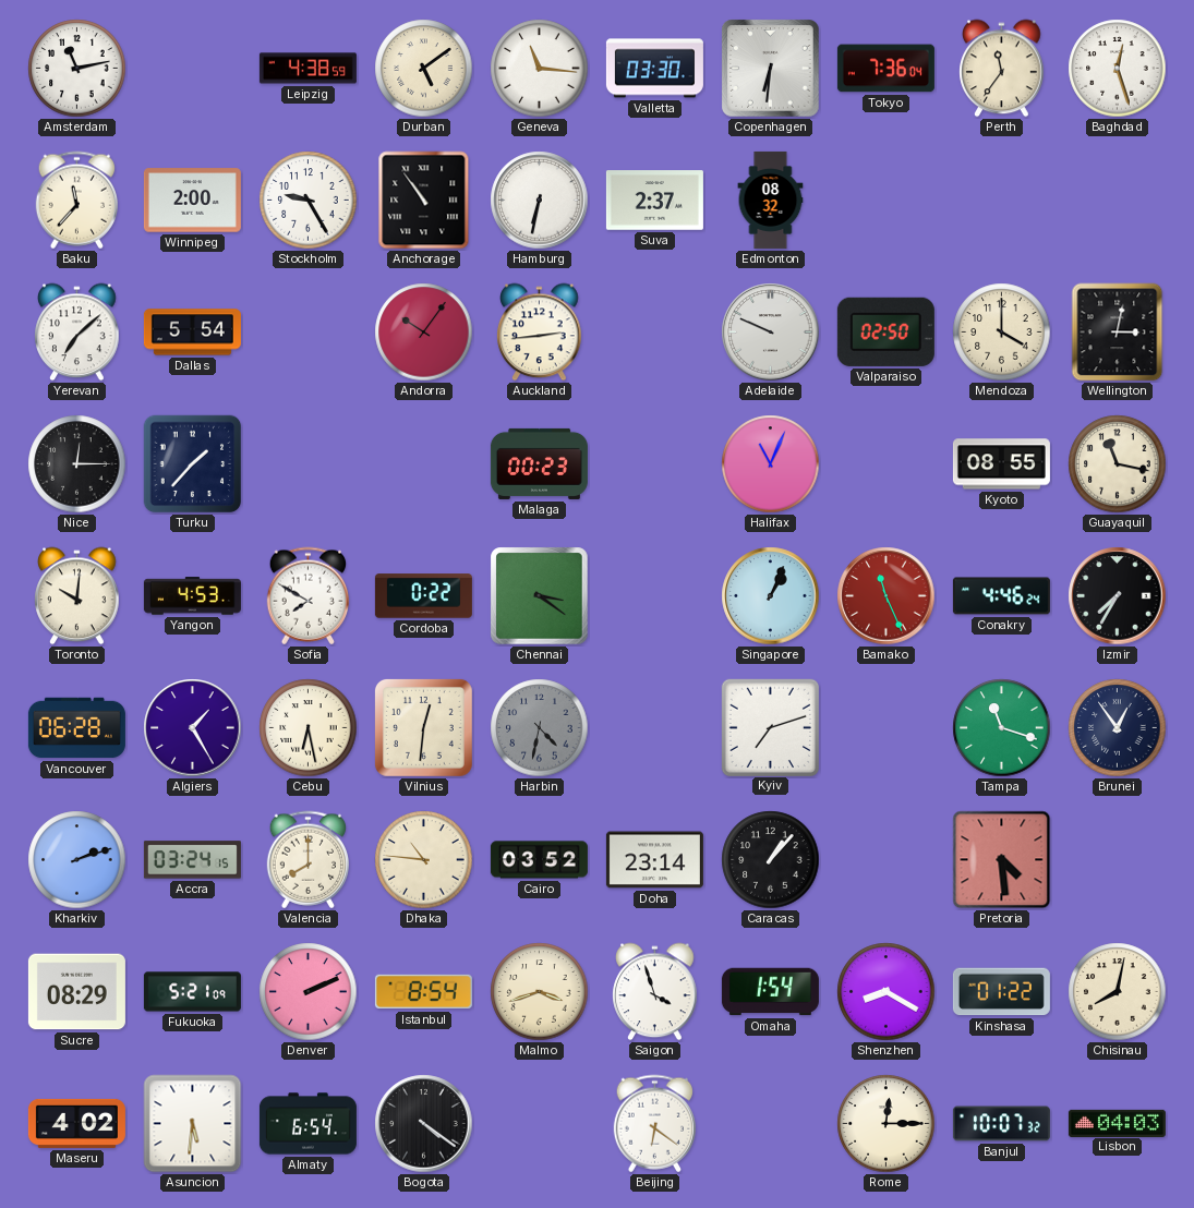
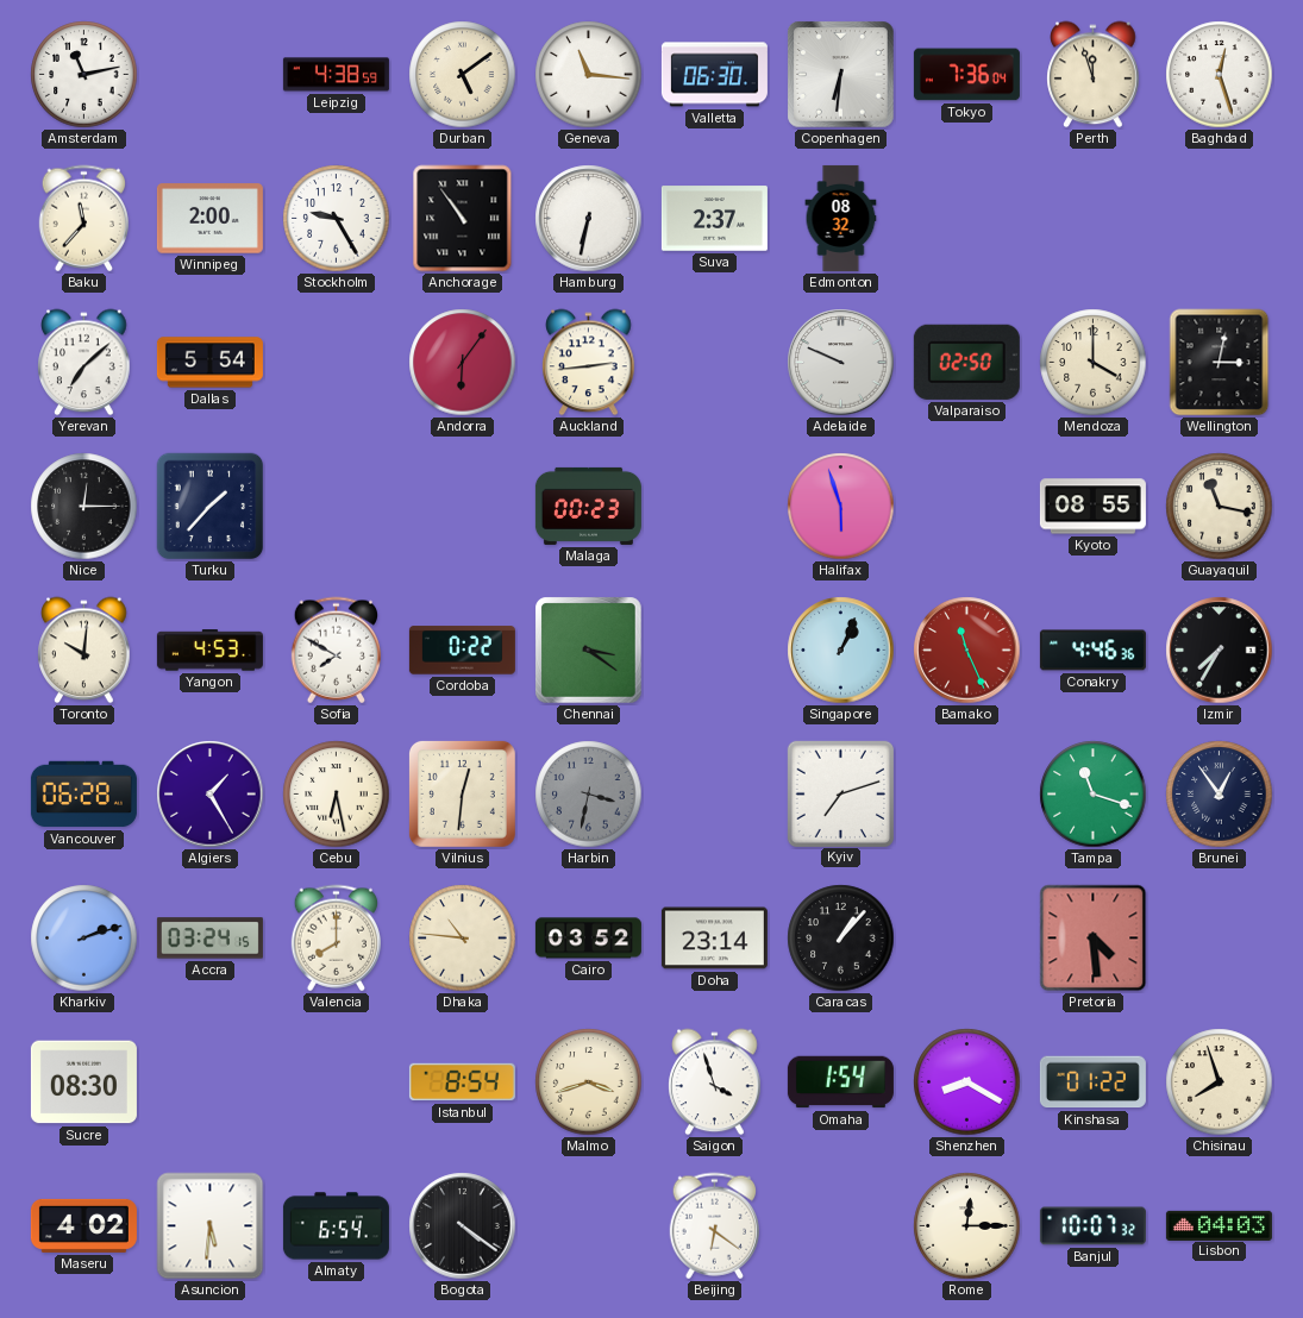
Valletta: 03:30 -> 06:30 (714, 75)
Perth: 11:36 -> 11:57 (1094, 75)
Andorra: 10:06 -> 6:06 (463, 363)
Halifax: 11:04 -> 5:57 (841, 507)
Conakry: 4:46:24 -> 4:46:36 (1092, 651)
Harbin: 4:32 -> 3:32 (589, 795)
Sucre: 08:29 -> 08:30 (83, 1082)
Fukuoka: 5:21 -> none (192, 992)
Denver: 2:11 -> none (309, 992)
Chisinau: 8:02 -> 7:57 (1220, 1082)
